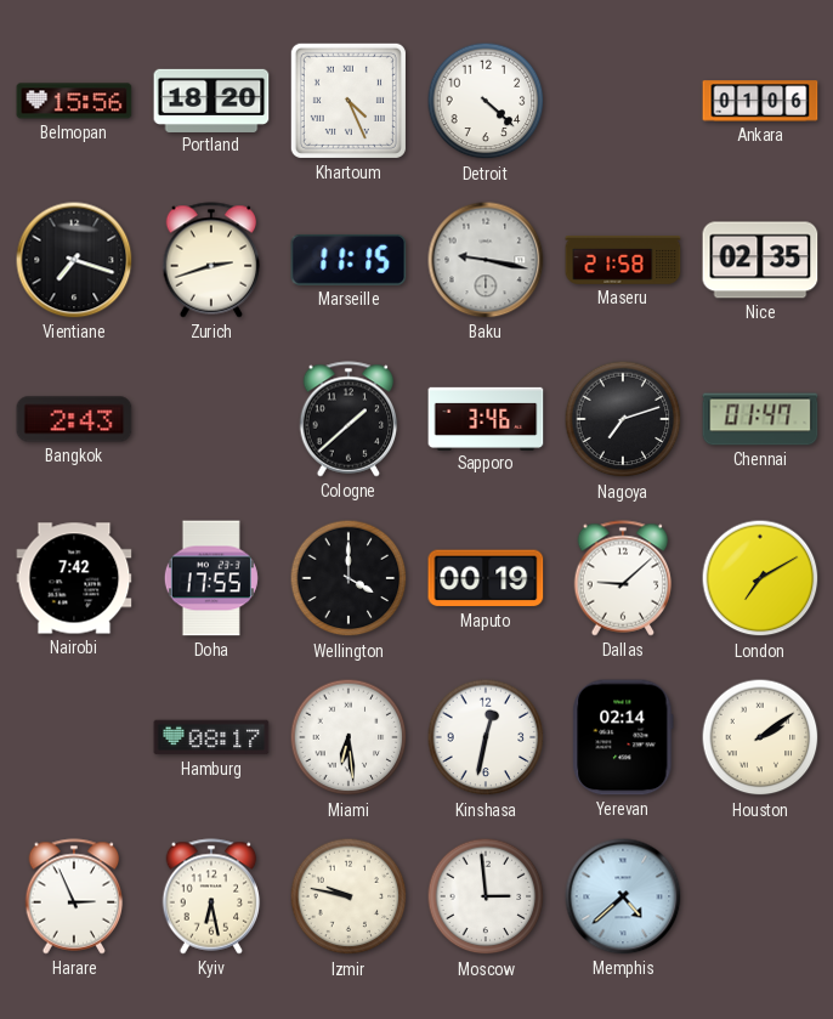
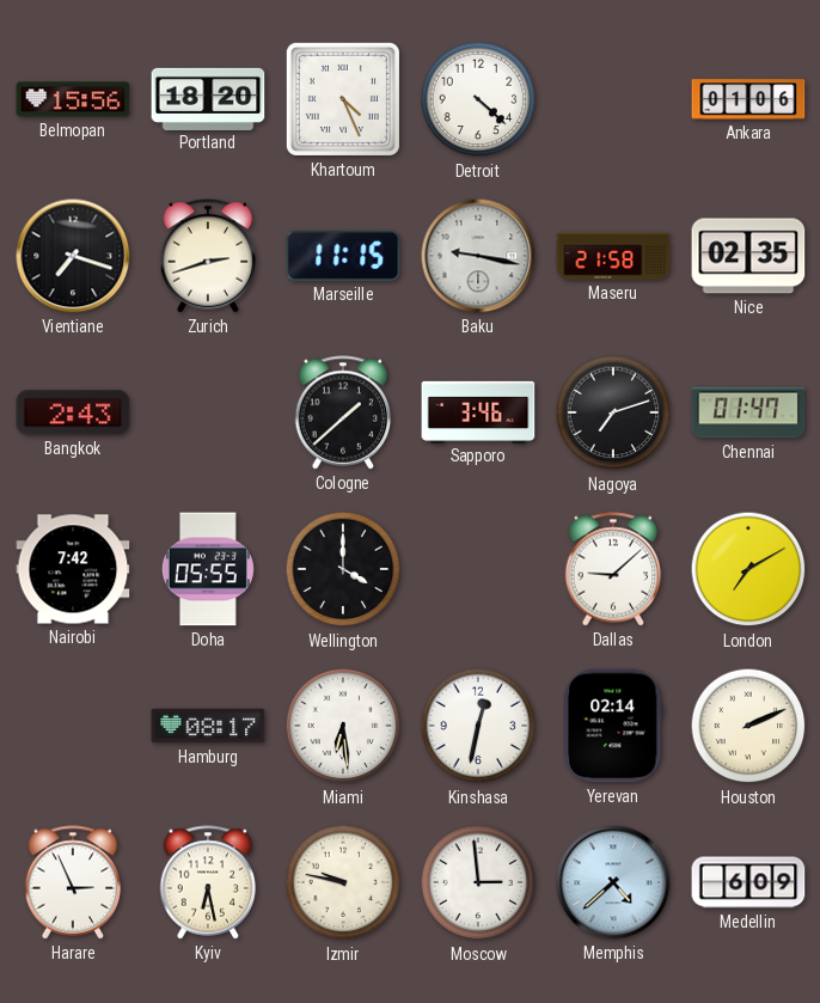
Doha: 17:55 -> 05:55 (208, 569)
Maputo: 00:19 -> none (486, 578)
Houston: 2:09 -> 2:11 (748, 726)
Medellin: none -> 6:09 (748, 882)
